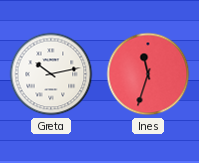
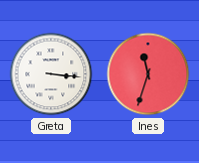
Greta: 10:13 -> 3:16 (51, 74)
